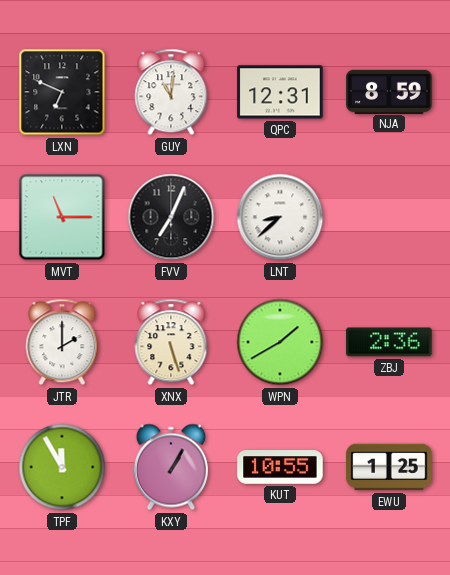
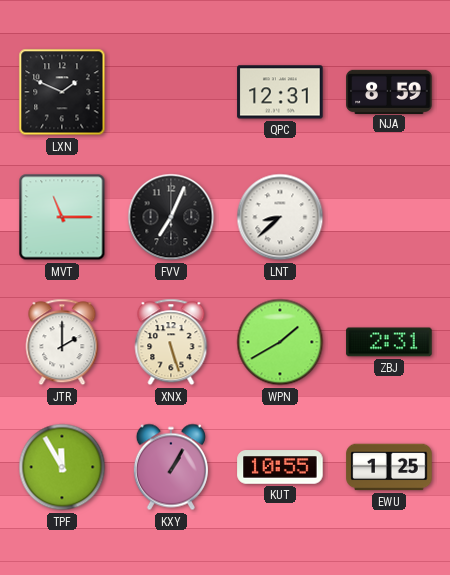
LXN: 6:49 -> 1:49 (62, 92)
GUY: 11:01 -> none (171, 92)
ZBJ: 2:36 -> 2:31 (389, 342)
